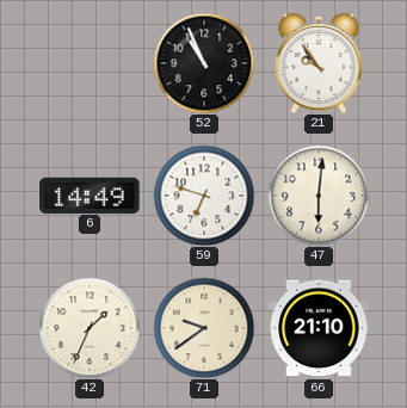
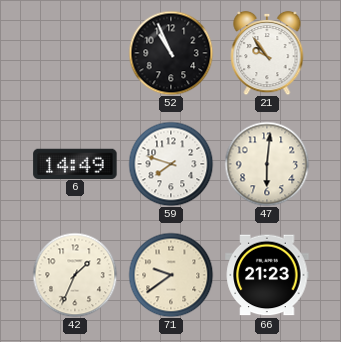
59: 6:48 -> 7:48 (171, 164)
66: 21:10 -> 21:23 (267, 275)
